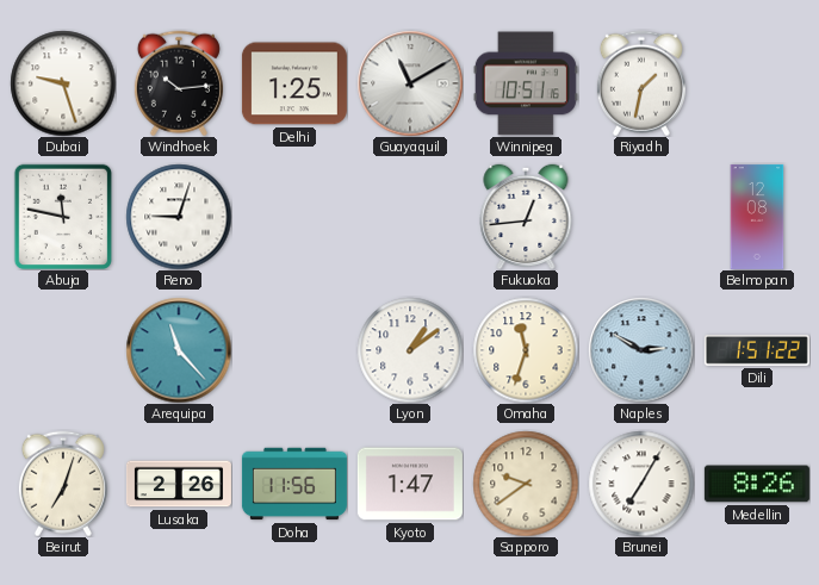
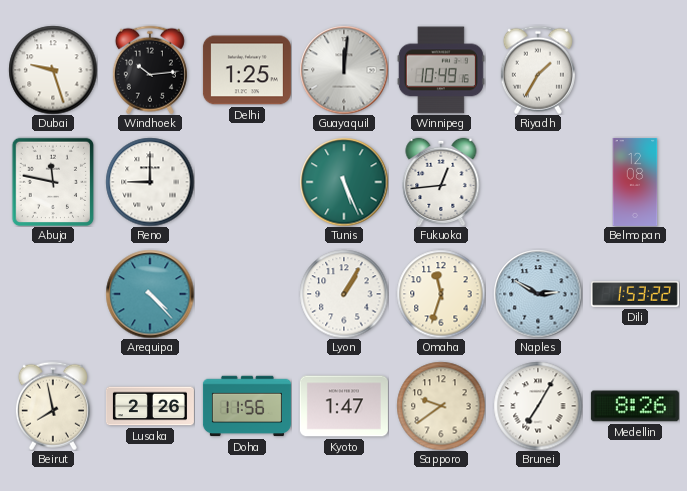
Guayaquil: 11:10 -> 12:01 (344, 70)
Winnipeg: 10:51 -> 10:49 (441, 70)
Riyadh: 1:32 -> 1:35 (538, 70)
Reno: 9:03 -> 9:00 (150, 182)
Tunis: none -> 5:26 (344, 182)
Arequipa: 11:23 -> 4:23 (150, 294)
Lyon: 1:09 -> 1:05 (344, 294)
Dili: 1:51 -> 1:53 (635, 295)
Beirut: 7:03 -> 7:58 (53, 406)
